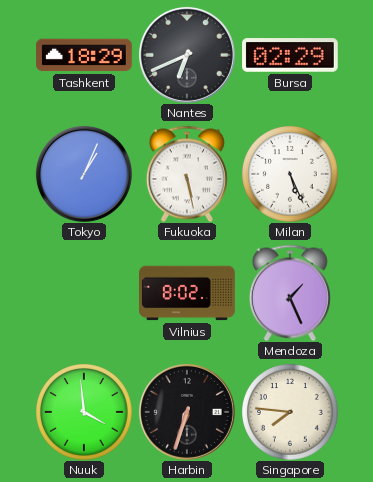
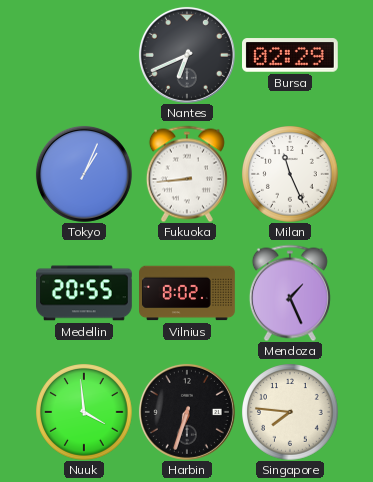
Tashkent: 18:29 -> none (85, 55)
Fukuoka: 5:28 -> 8:44 (187, 174)
Milan: 5:26 -> 11:26 (290, 174)
Medellin: none -> 20:55 (85, 293)
